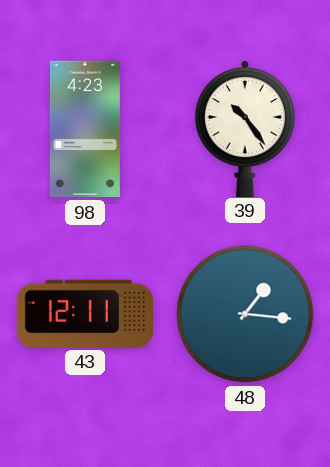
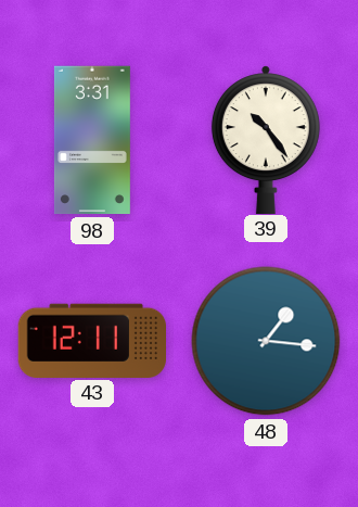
98: 4:23 -> 3:31 (92, 140)
